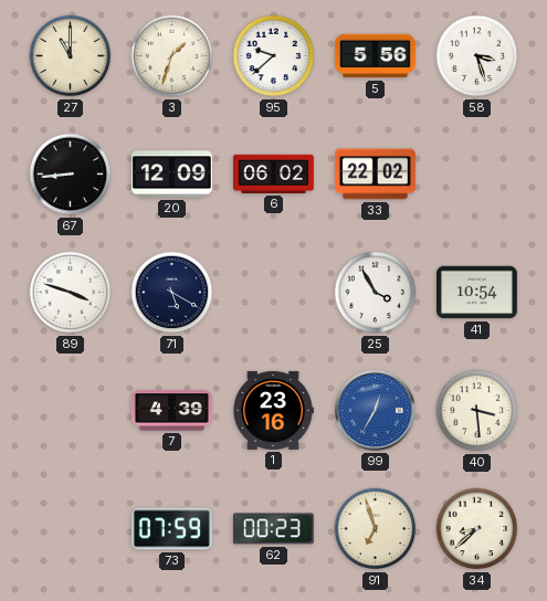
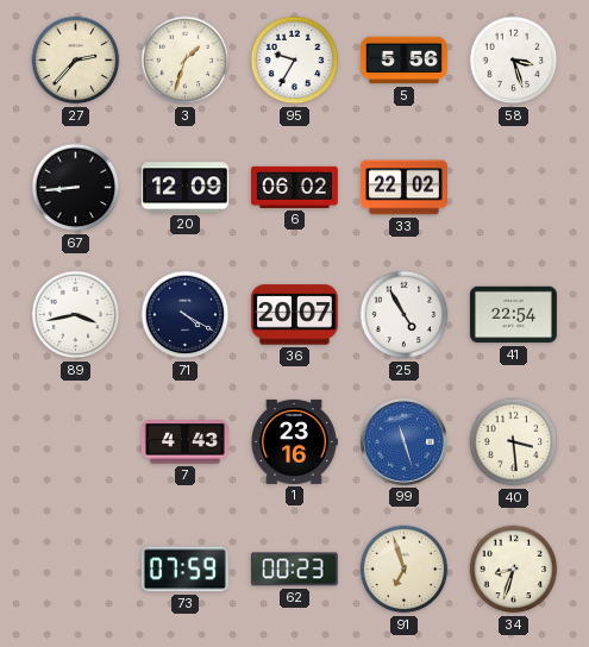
27: 11:00 -> 2:37 (76, 61)
95: 9:38 -> 9:35 (295, 61)
89: 3:48 -> 3:43 (76, 315)
71: 5:20 -> 4:20 (186, 315)
36: none -> 20:07 (294, 315)
25: 3:55 -> 4:55 (405, 315)
41: 10:54 -> 22:54 (513, 315)
7: 4:39 -> 4:43 (184, 442)
99: 12:35 -> 11:27 (403, 441)
34: 8:38 -> 8:33 (514, 570)
